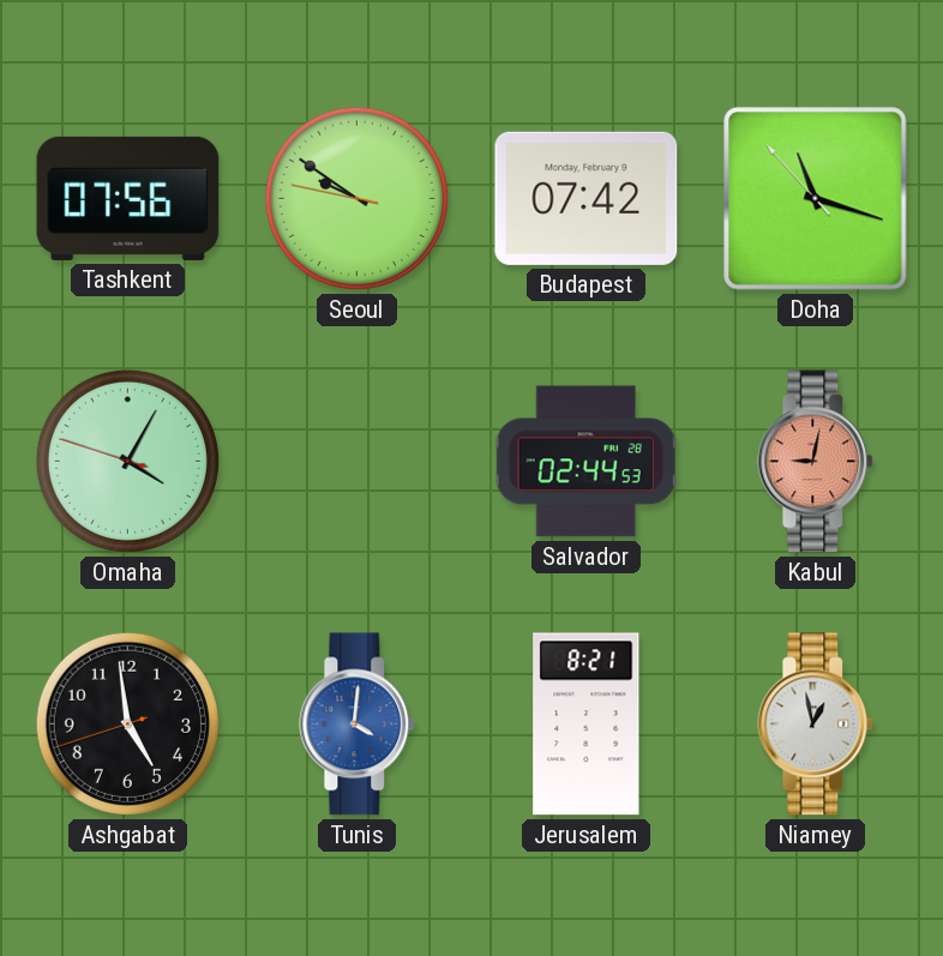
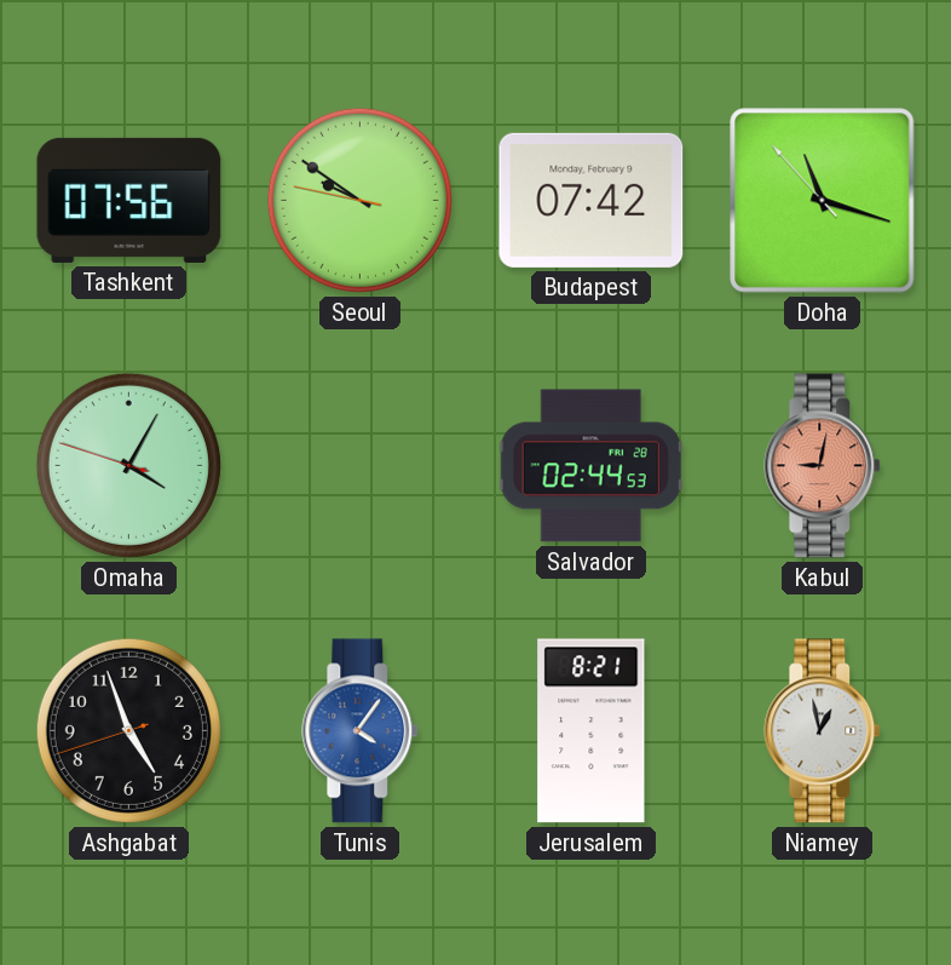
Ashgabat: 4:58 -> 4:56 (128, 730)
Tunis: 4:01 -> 4:06 (361, 731)
